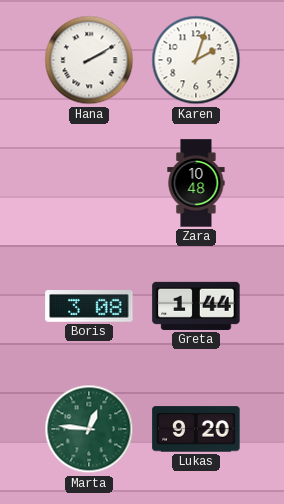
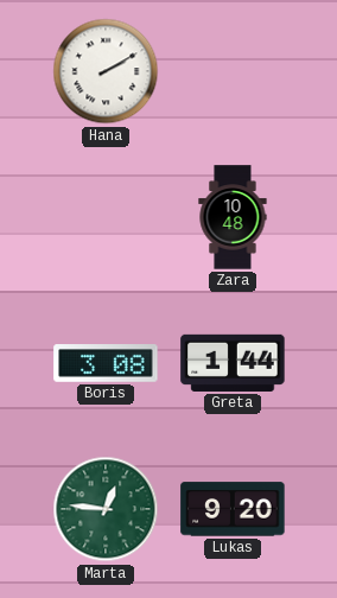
Karen: 2:03 -> none (196, 60)
